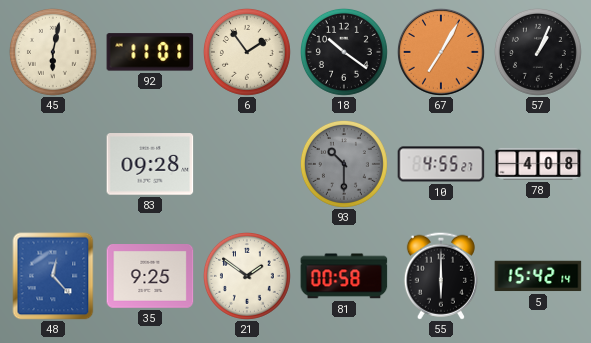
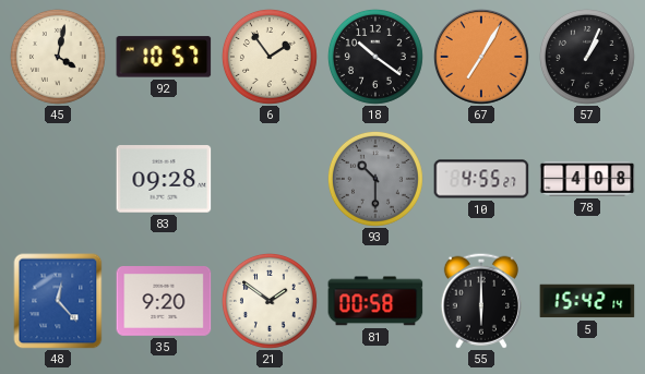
45: 6:02 -> 4:02 (58, 57)
92: 11:01 -> 10:57 (164, 57)
35: 9:25 -> 9:20 (164, 302)
